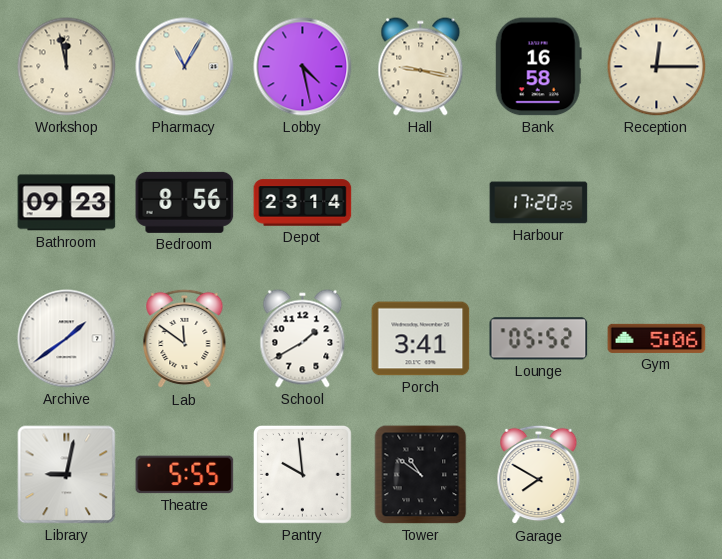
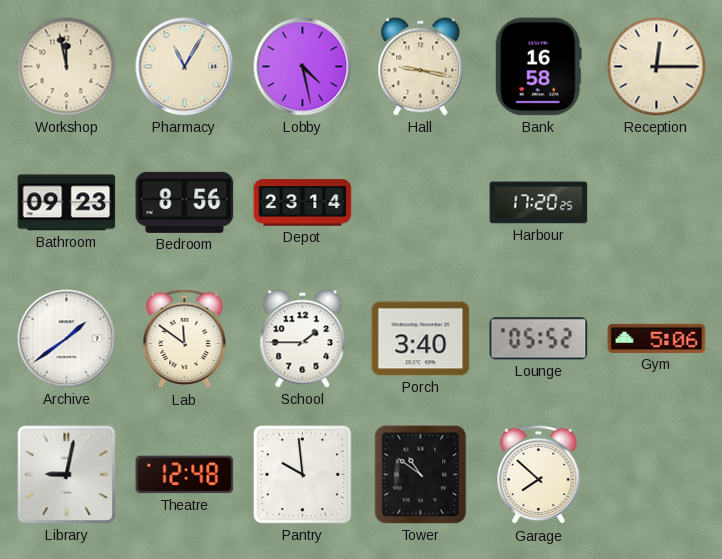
School: 1:40 -> 1:45 (303, 339)
Porch: 3:41 -> 3:40 (421, 339)
Theatre: 5:55 -> 12:48 (185, 475)
Garage: 7:50 -> 7:52 (539, 475)
